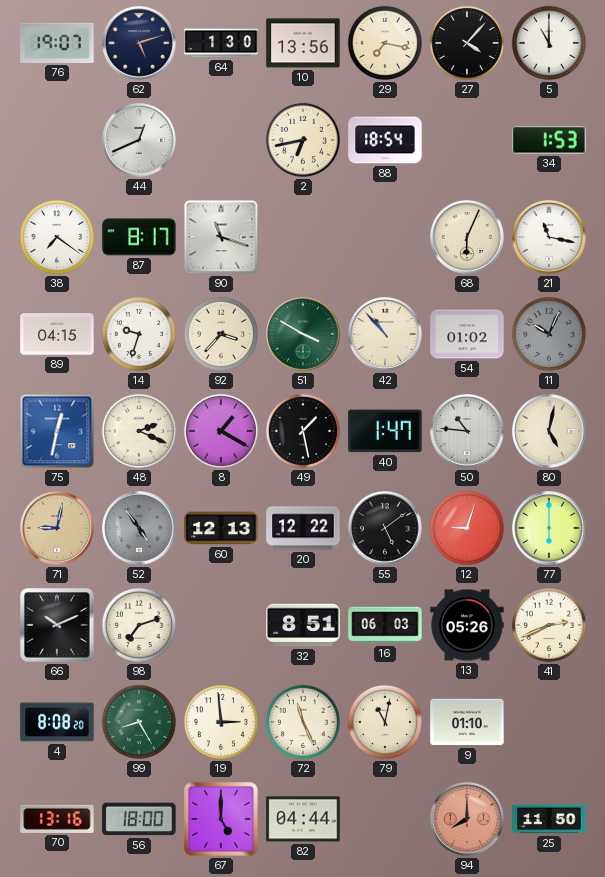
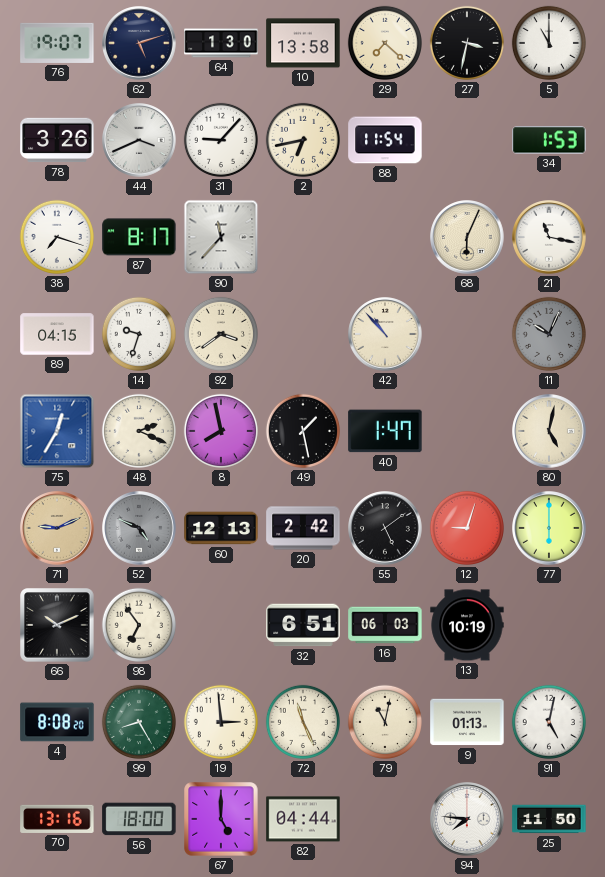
10: 13:56 -> 13:58 (303, 43)
29: 7:17 -> 7:22 (385, 43)
27: 4:07 -> 3:32 (467, 43)
78: none -> 3:26 (57, 140)
44: 12:41 -> 3:41 (139, 140)
31: none -> 9:07 (221, 140)
88: 18:54 -> 11:54 (385, 140)
38: 7:21 -> 7:18 (57, 237)
90: 11:18 -> 11:37 (221, 237)
92: 3:37 -> 3:39 (221, 334)
51: 3:50 -> none (303, 334)
54: 01:02 -> none (467, 334)
75: 12:32 -> 12:35 (57, 431)
8: 1:20 -> 7:58 (221, 431)
50: 10:46 -> none (467, 431)
71: 9:02 -> 9:11 (57, 528)
52: 4:54 -> 4:49 (139, 528)
20: 12:22 -> 2:42 (303, 528)
98: 7:12 -> 6:54 (139, 625)
32: 8:51 -> 6:51 (303, 625)
13: 05:26 -> 10:19 (467, 625)
41: 2:41 -> none (549, 625)
9: 01:10 -> 01:13 (467, 722)
91: none -> 5:02 (549, 722)
94: 8:00 -> 7:46 (467, 819)
94 dial: salmon -> white (467, 819)
